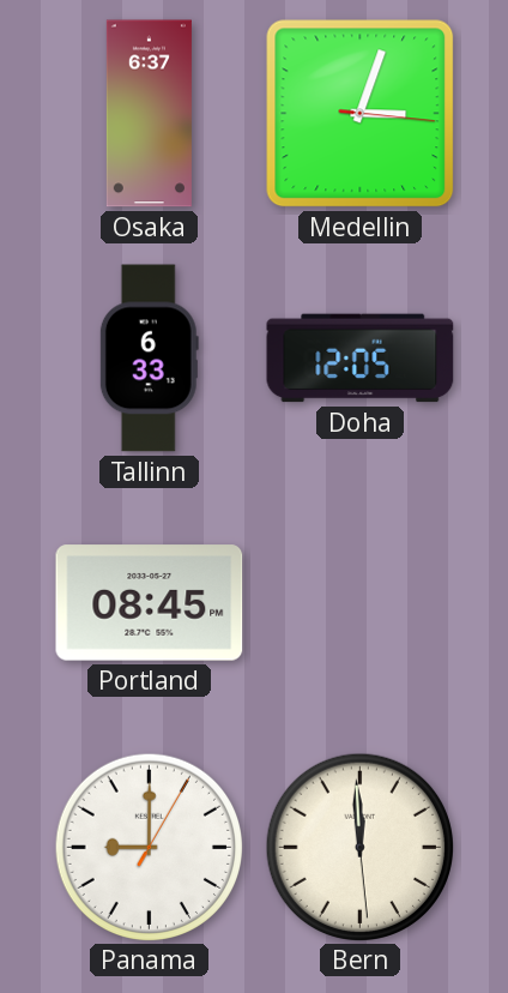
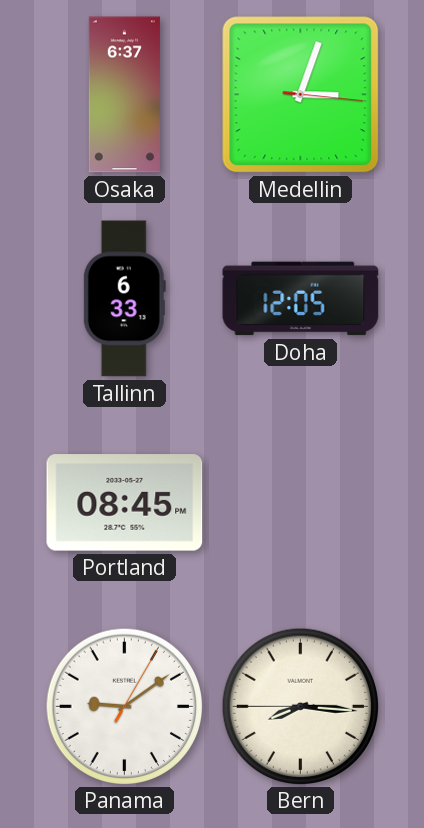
Panama: 9:00 -> 9:09 (124, 706)
Bern: 11:59 -> 8:15 (300, 706)
